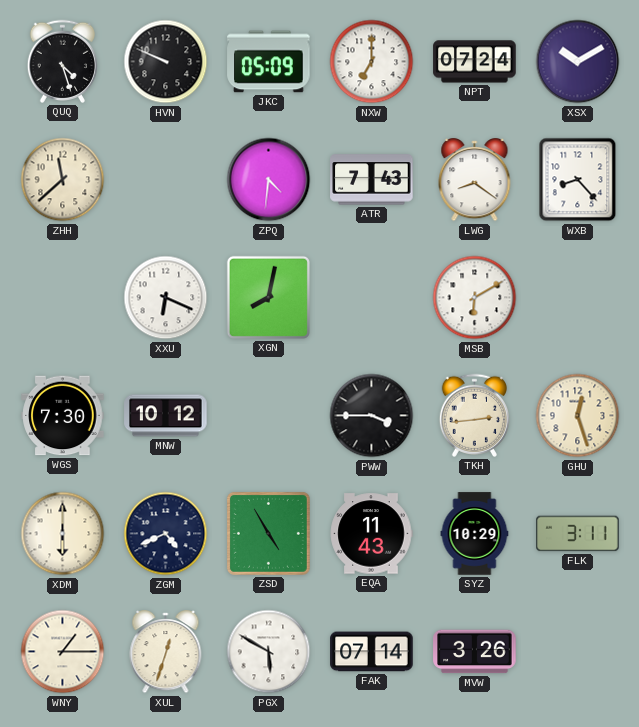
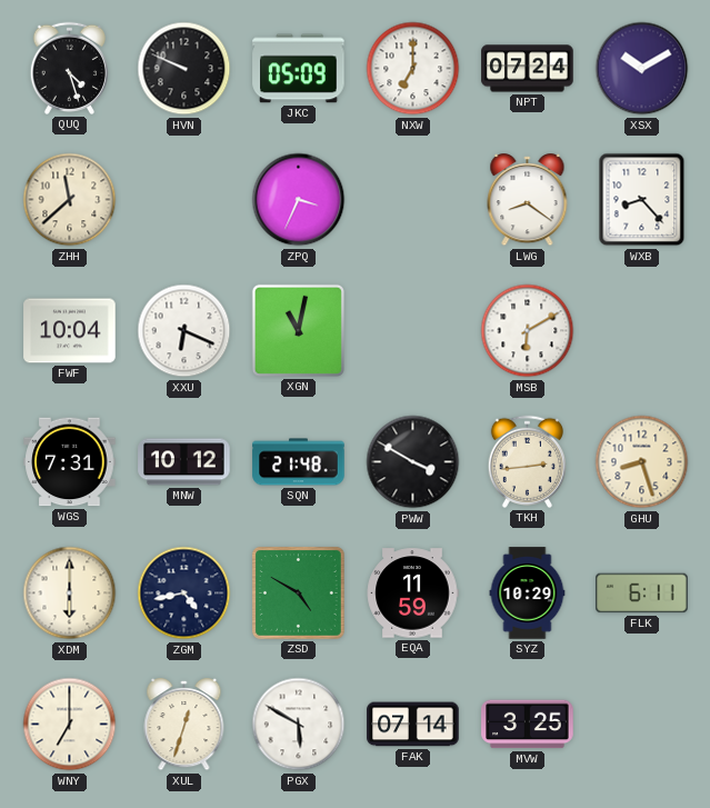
ZPQ: 4:31 -> 3:34 (299, 200)
ATR: 7:43 -> none (372, 180)
FWF: none -> 10:04 (70, 331)
XGN: 8:02 -> 11:02 (298, 330)
WGS: 7:30 -> 7:31 (70, 462)
SQN: none -> 21:48 (299, 462)
PWW: 3:45 -> 3:50 (413, 462)
GHU: 12:27 -> 8:27 (642, 462)
ZGM: 4:41 -> 4:43 (184, 593)
ZSD: 4:55 -> 4:50 (298, 592)
EQA: 11:43 -> 11:59 (412, 593)
FLK: 3:11 -> 6:11 (642, 593)
WNY: 1:15 -> 7:00 (70, 725)
MVW: 3:26 -> 3:25 (528, 725)
